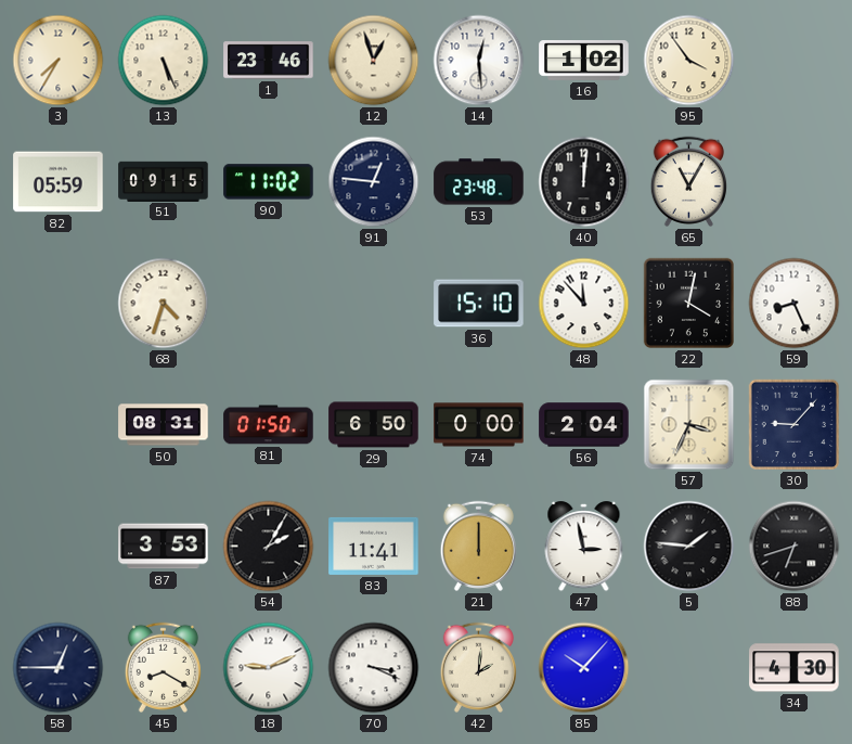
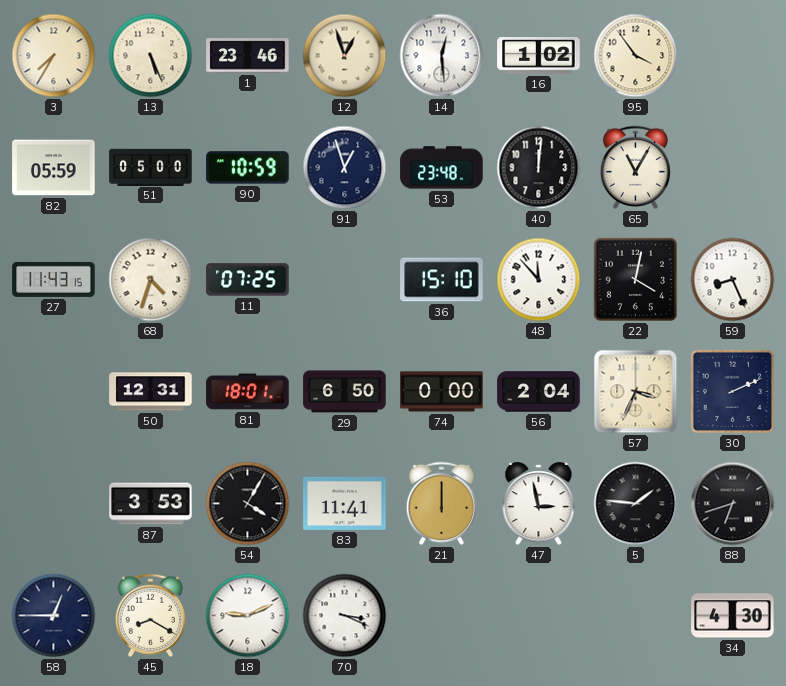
51: 09:15 -> 05:00 (151, 167)
90: 11:02 -> 10:59 (248, 168)
91: 12:46 -> 12:57 (345, 168)
27: none -> 11:43 (54, 279)
11: none -> 07:25 (248, 280)
50: 08:31 -> 12:31 (151, 392)
81: 01:50 -> 18:01 (248, 392)
30: 9:07 -> 2:11 (733, 392)
54: 2:05 -> 4:05 (248, 504)
42: 2:01 -> none (478, 667)
85: 10:07 -> none (584, 668)
